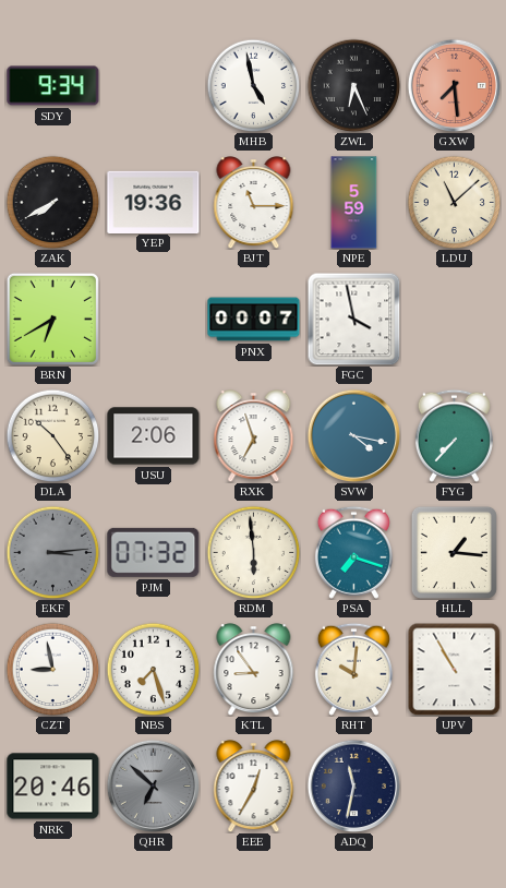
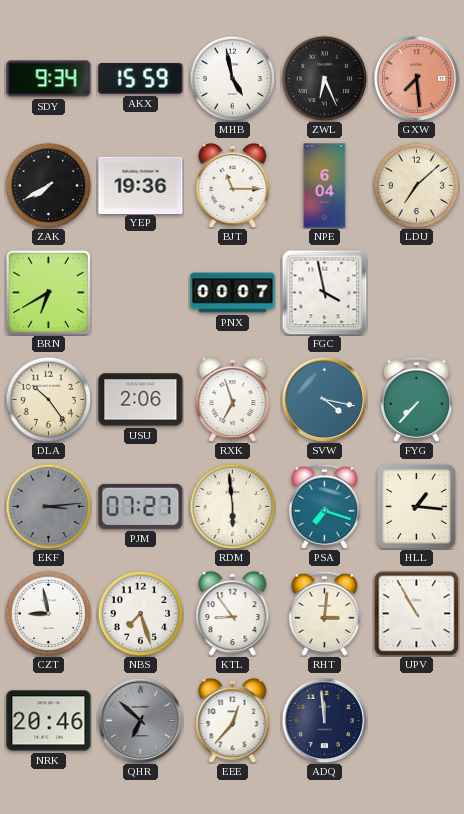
AKX: none -> 15:59 (141, 79)
NPE: 5:59 -> 6:04 (325, 186)
LDU: 11:08 -> 7:08 (416, 185)
PJM: 07:32 -> 07:27 (141, 506)
RHT: 10:01 -> 3:01 (324, 613)
EEE: 12:35 -> 12:37 (233, 721)
ADQ: 11:32 -> 11:59 (324, 720)
